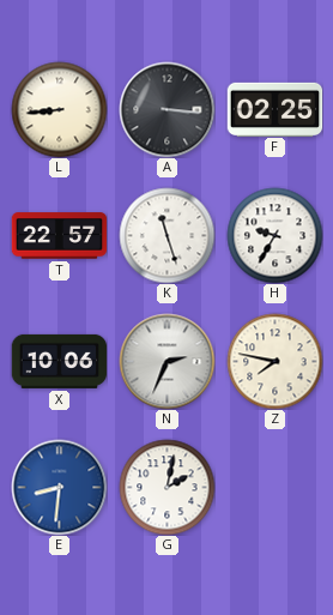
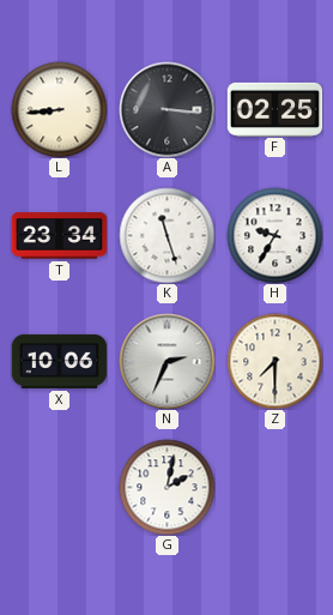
T: 22:57 -> 23:34 (59, 236)
Z: 7:47 -> 7:30 (274, 361)
E: 8:31 -> none (59, 487)
